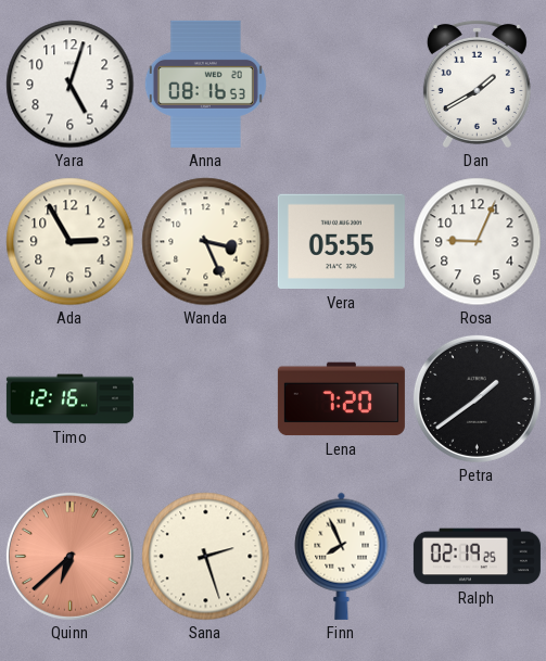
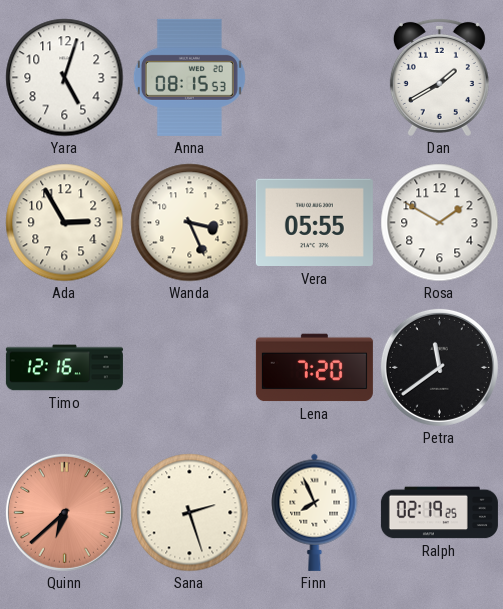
Anna: 08:16 -> 08:15 (189, 77)
Rosa: 9:04 -> 1:50 (440, 223)
Petra: 1:39 -> 11:39 (439, 367)
